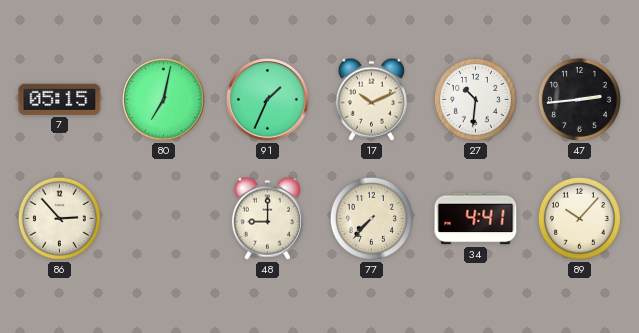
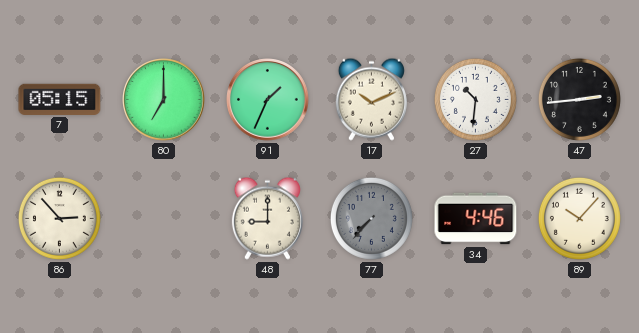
80: 7:02 -> 7:00 (164, 100)
77 dial: cream -> grey (371, 218)
34: 4:41 -> 4:46 (476, 219)
